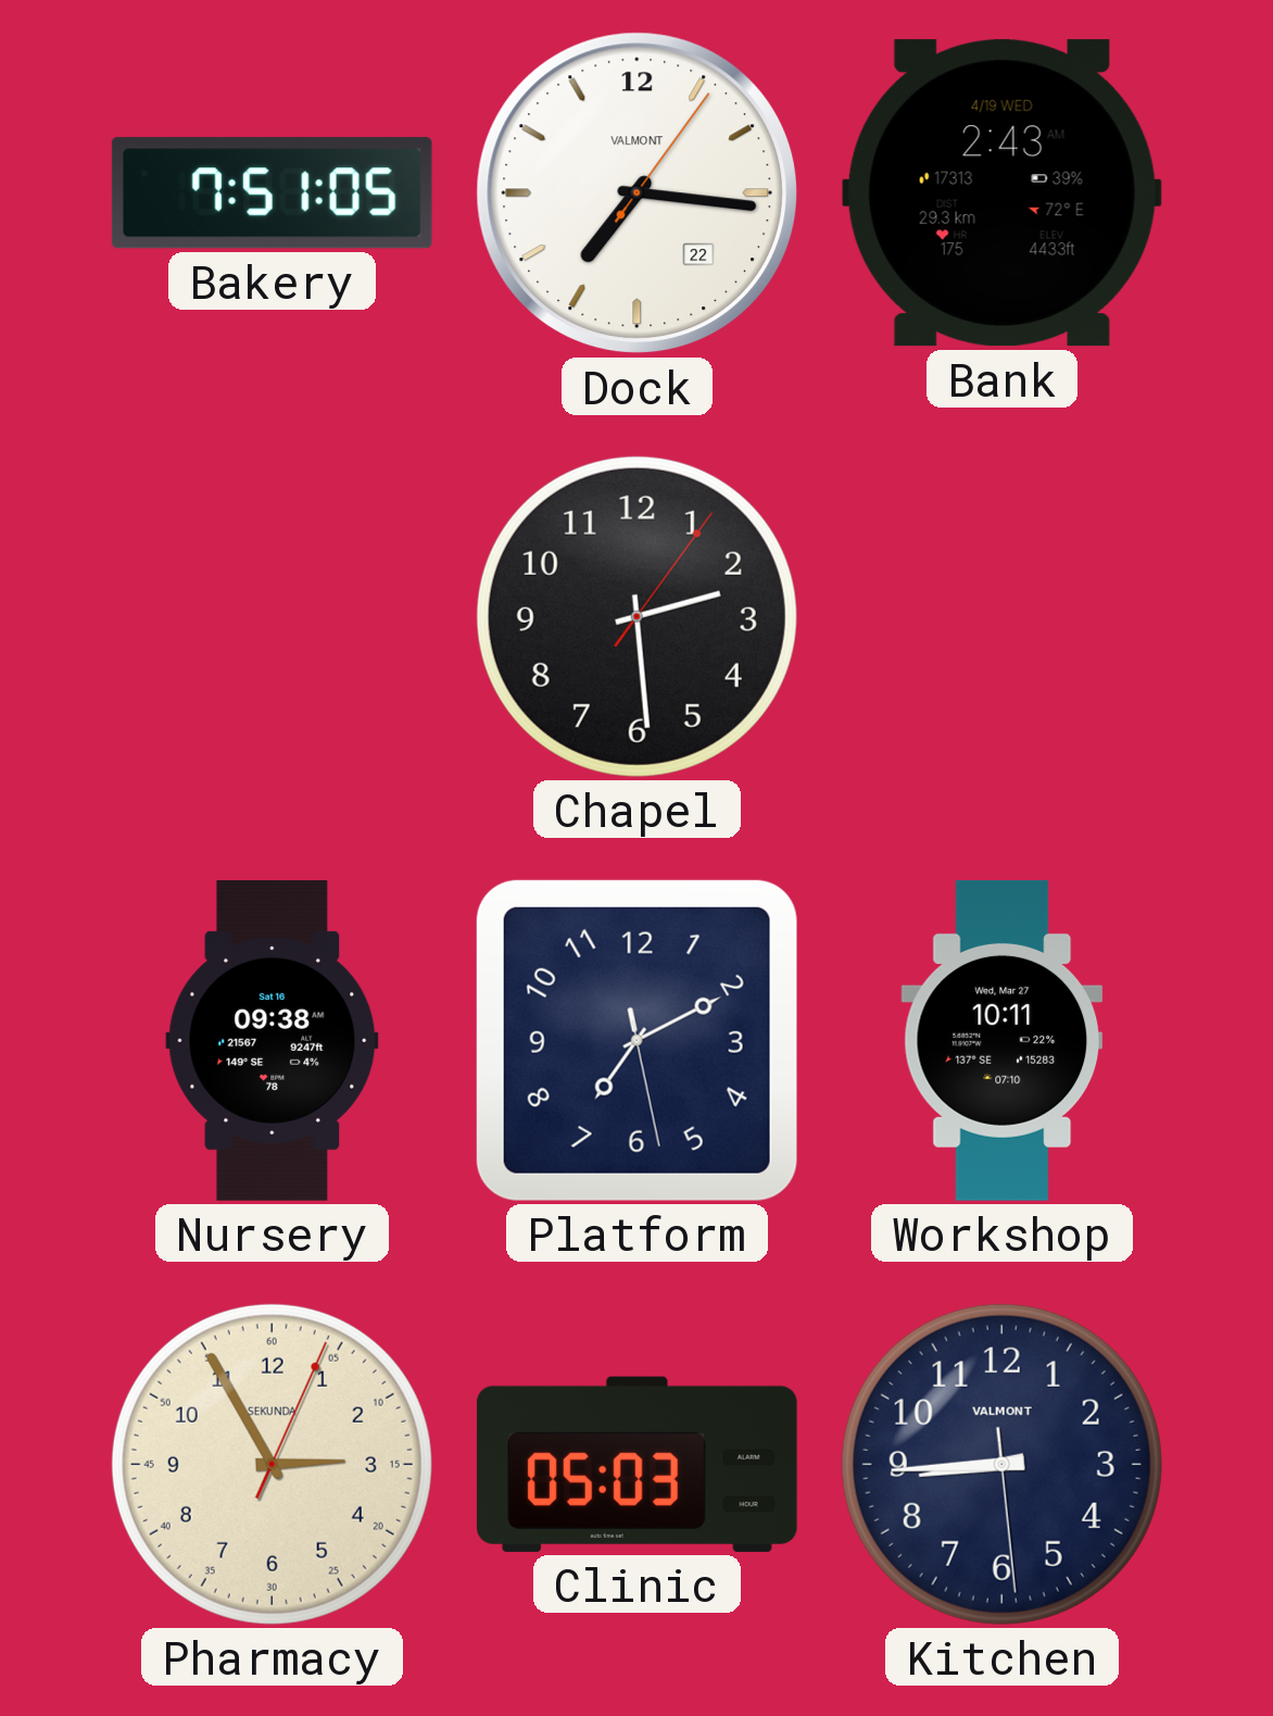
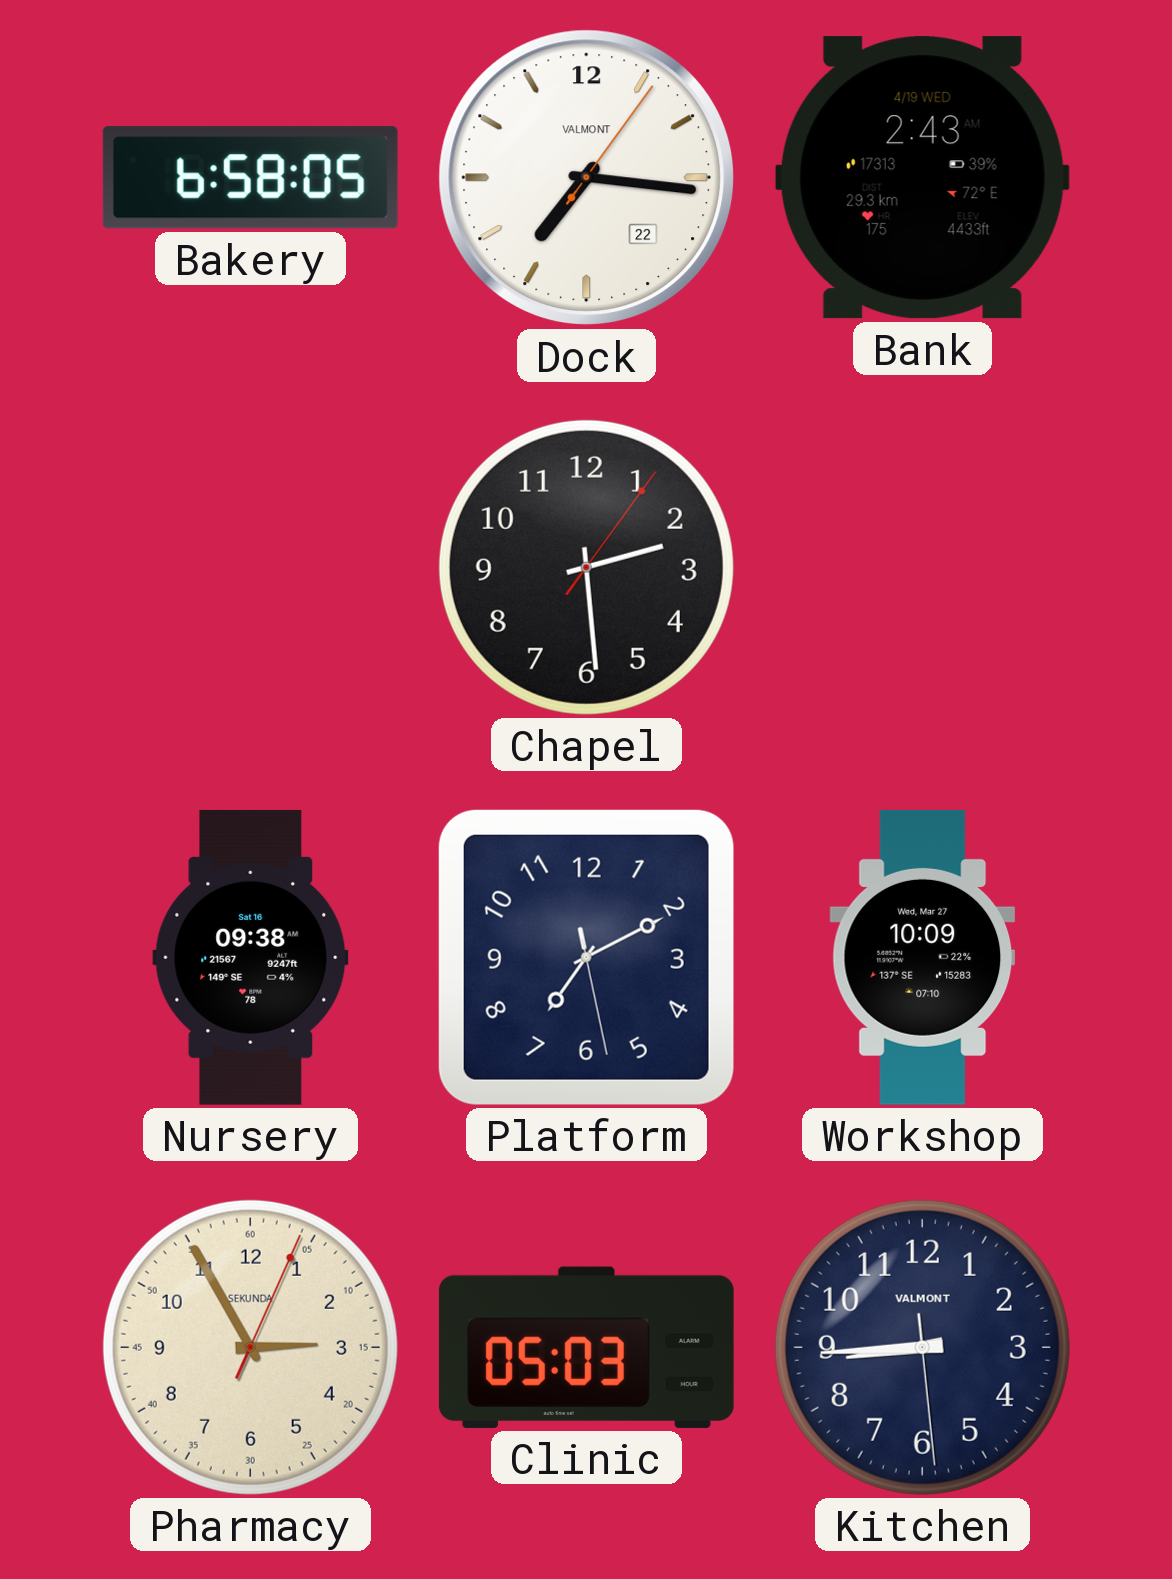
Bakery: 7:51 -> 6:58 (250, 178)
Workshop: 10:11 -> 10:09 (923, 957)
